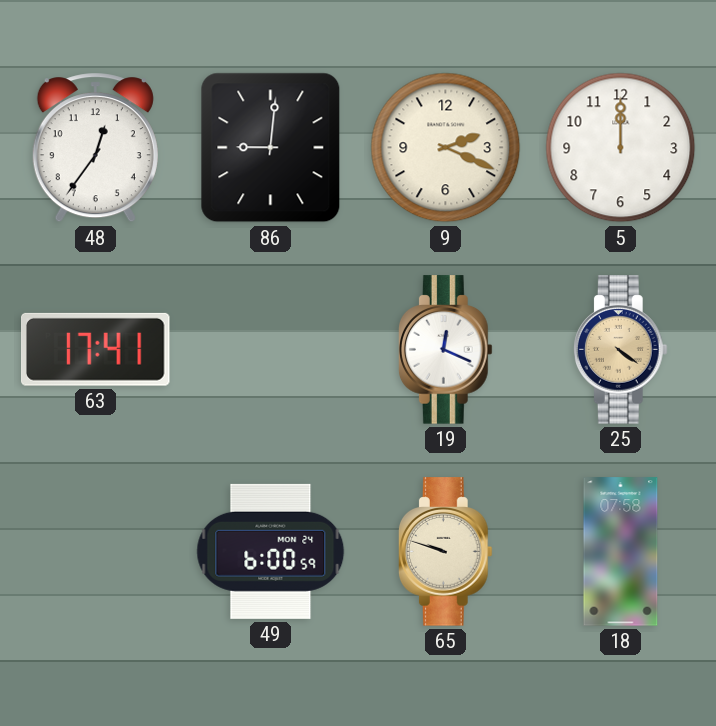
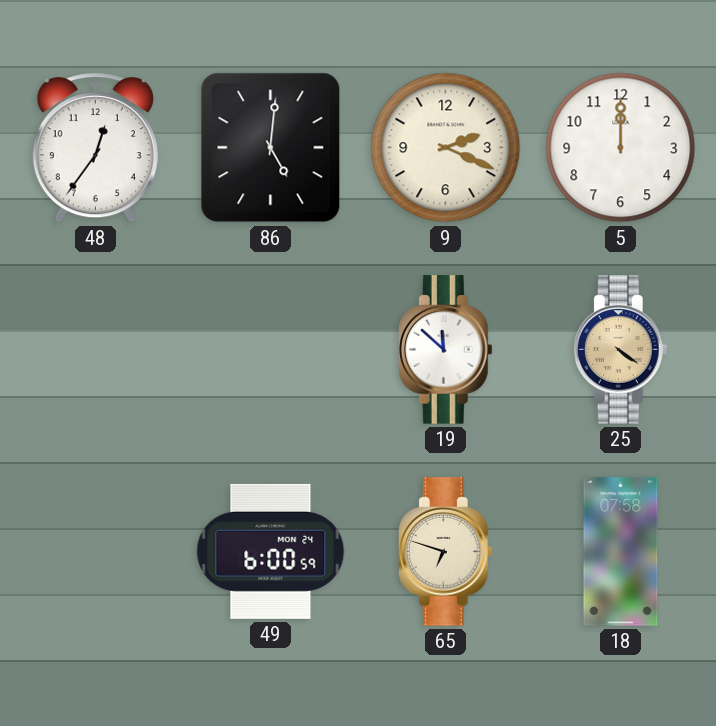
86: 9:01 -> 5:01 (271, 148)
63: 17:41 -> none (96, 349)
19: 12:19 -> 11:52 (445, 350)
65: 9:48 -> 6:48 (445, 552)
